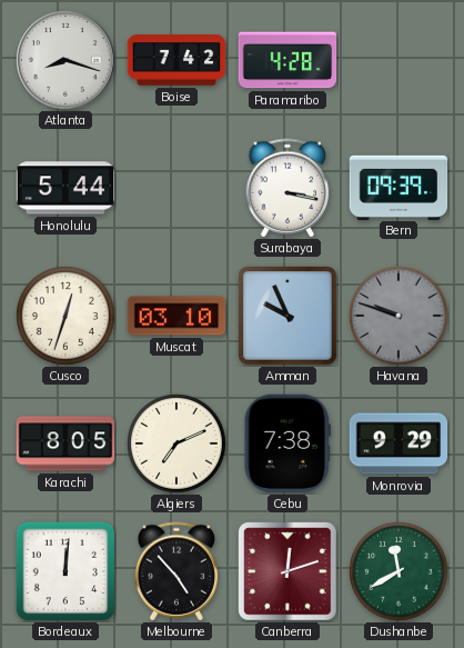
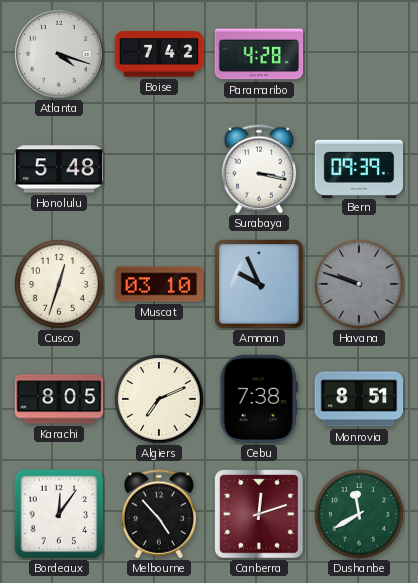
Atlanta: 8:18 -> 4:18 (59, 54)
Honolulu: 5:44 -> 5:48 (59, 169)
Monrovia: 9:29 -> 8:51 (359, 399)
Bordeaux: 12:01 -> 12:06 (59, 514)
